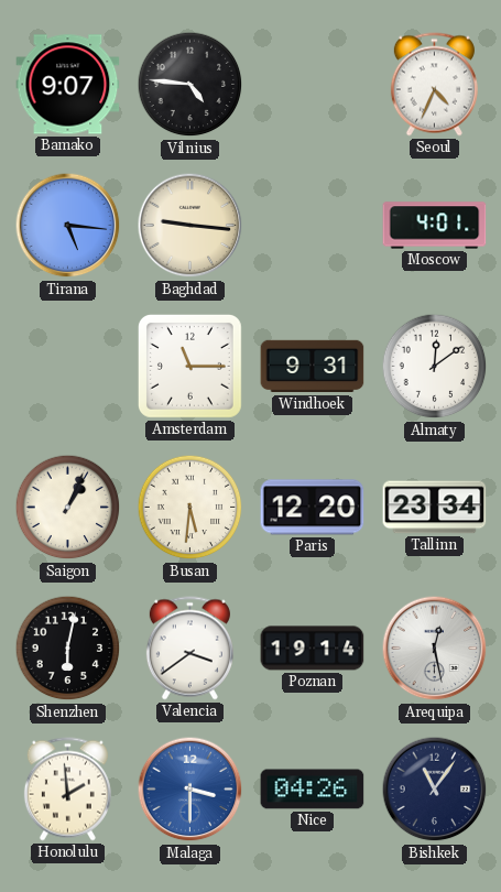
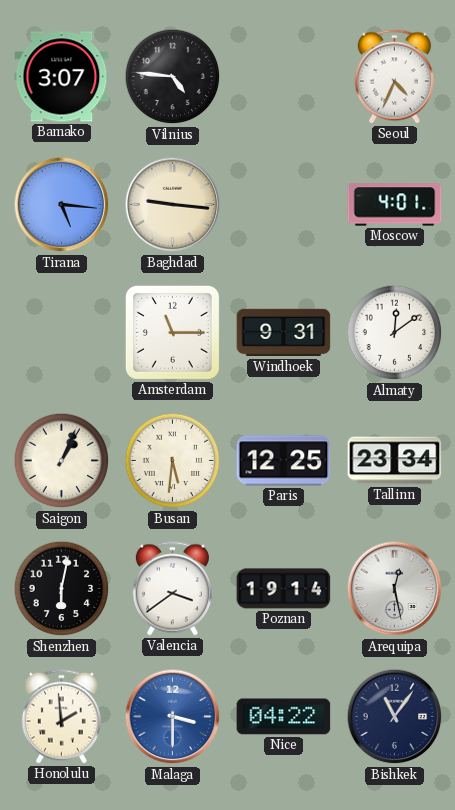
Bamako: 9:07 -> 3:07 (62, 77)
Paris: 12:20 -> 12:25 (284, 461)
Nice: 04:26 -> 04:22 (284, 717)
